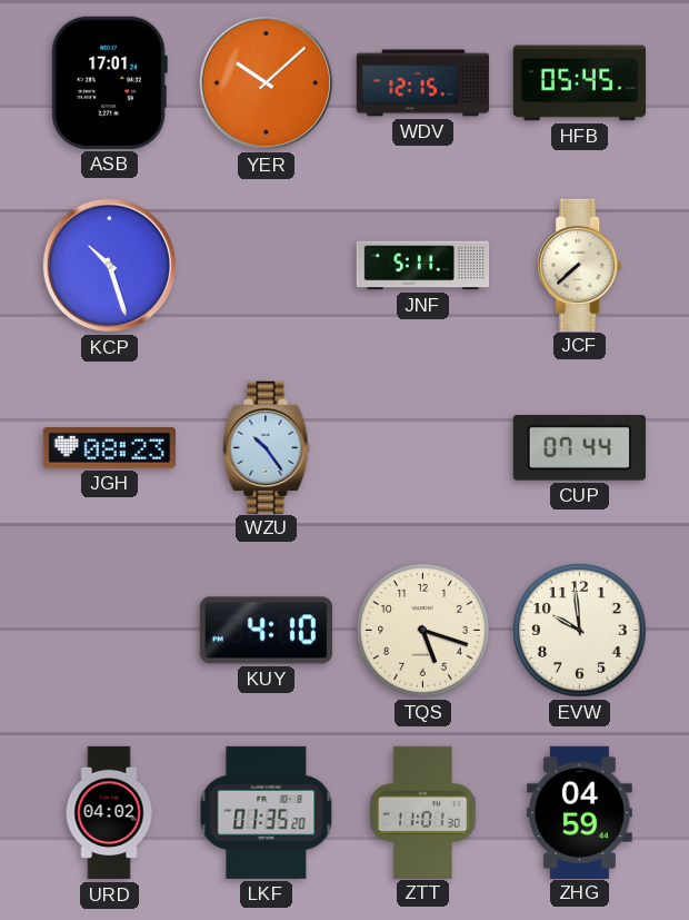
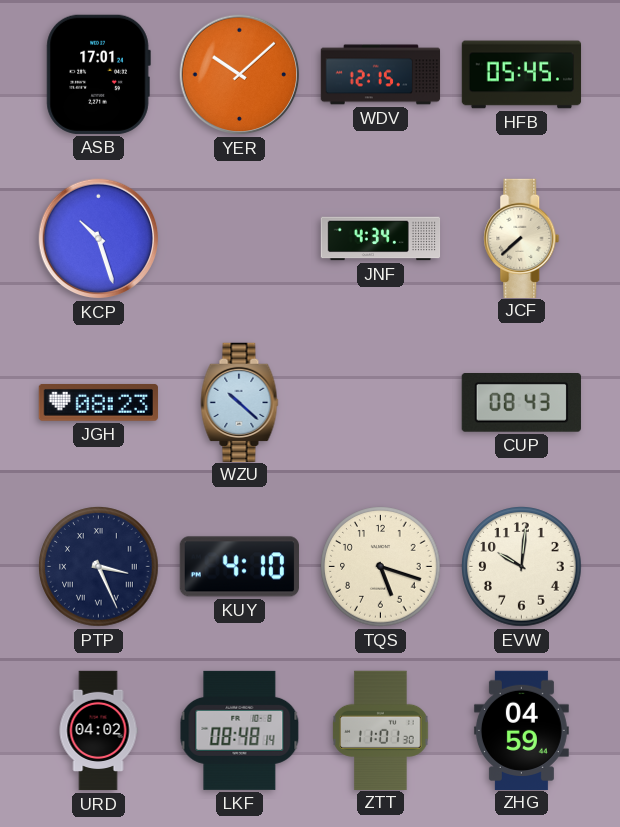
JNF: 5:11 -> 4:34 (381, 239)
WZU: 10:24 -> 10:22 (240, 402)
CUP: 07:44 -> 08:43 (521, 403)
PTP: none -> 3:26 (99, 567)
EVW: 9:59 -> 10:01 (522, 567)
LKF: 01:35 -> 08:48 (240, 730)
